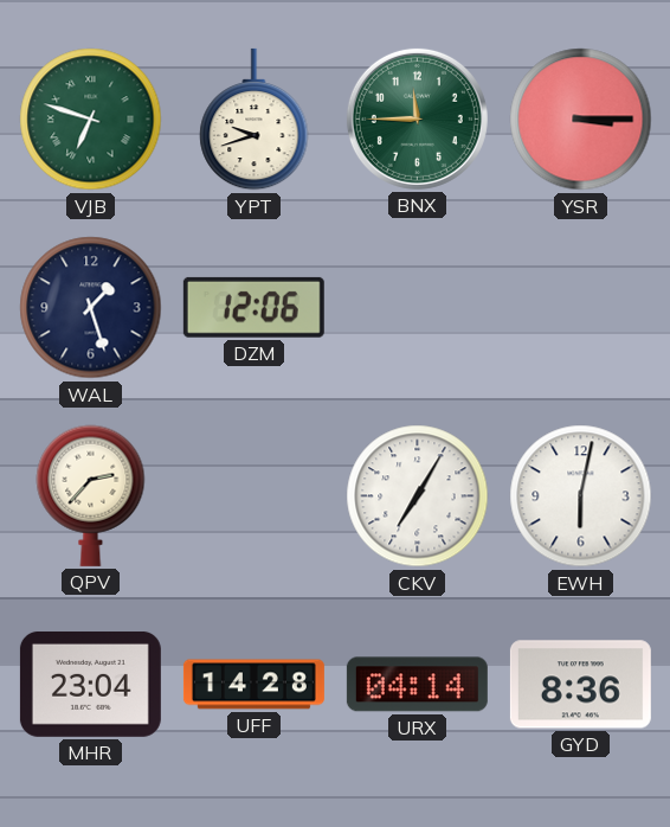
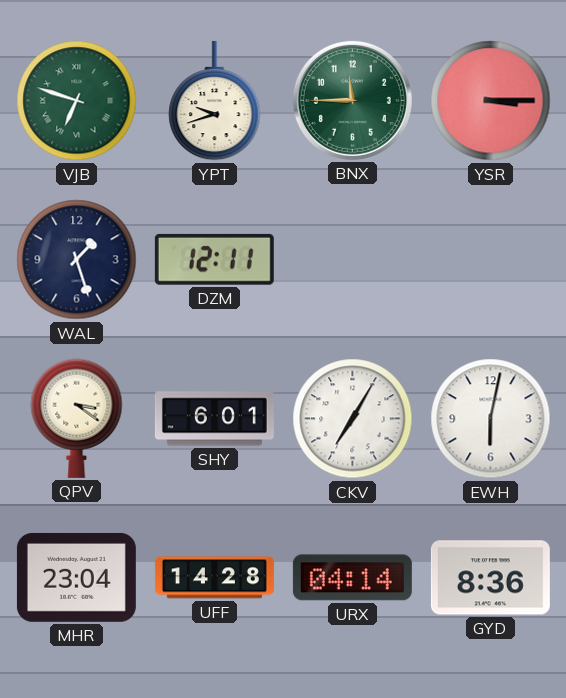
DZM: 12:06 -> 12:11 (214, 259)
QPV: 2:37 -> 3:21 (77, 418)
SHY: none -> 6:01 (214, 419)
